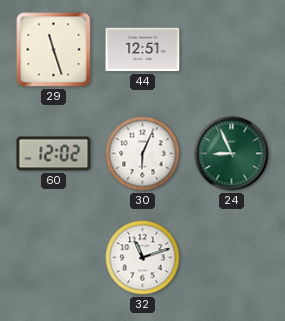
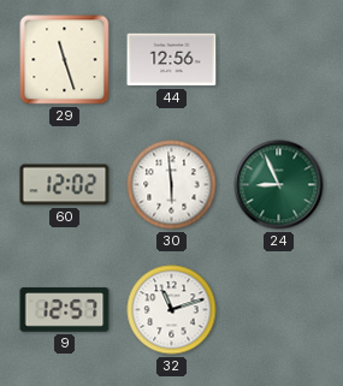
44: 12:51 -> 12:56 (172, 60)
30: 6:04 -> 5:59 (172, 185)
9: none -> 12:57 (65, 310)
